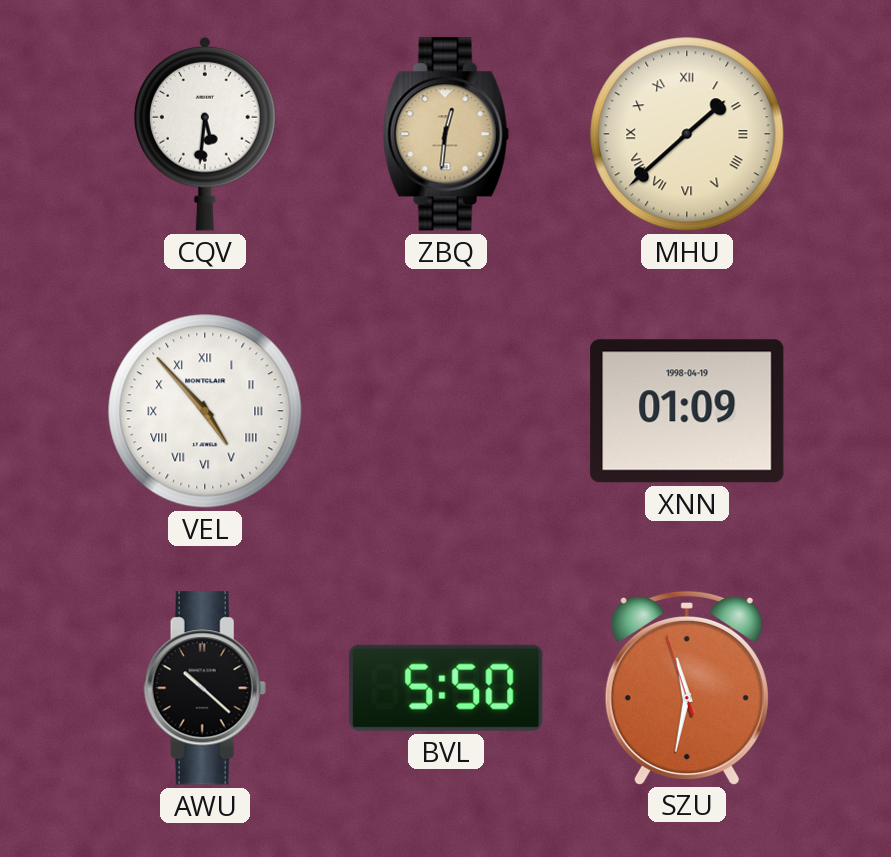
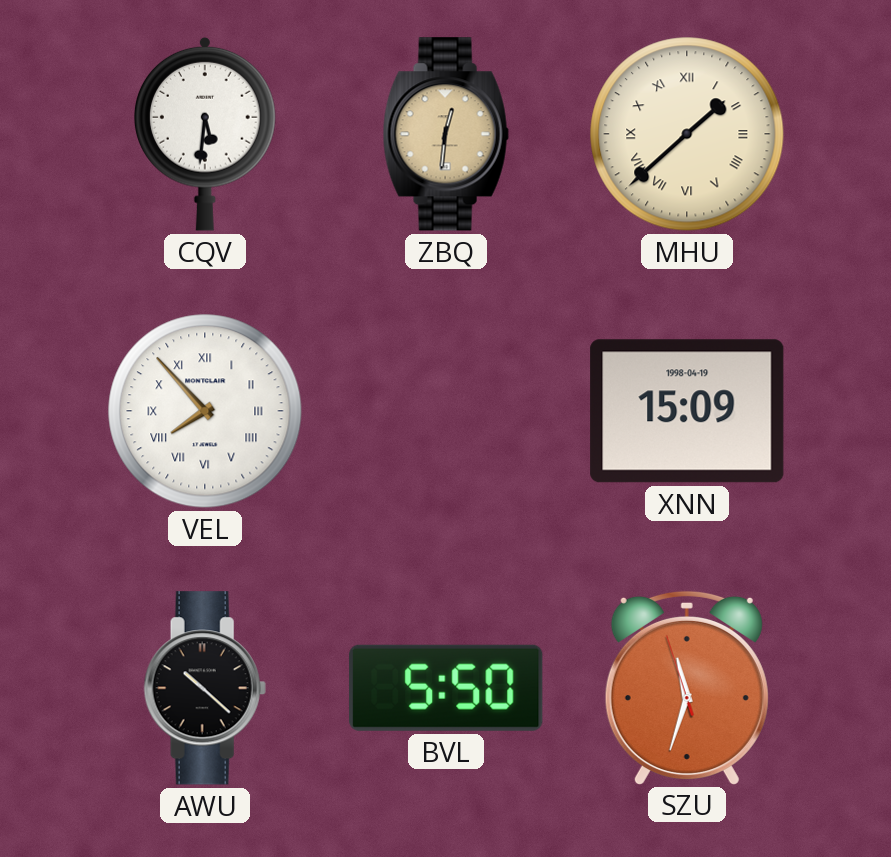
VEL: 4:53 -> 7:53 (205, 411)
XNN: 01:09 -> 15:09 (687, 411)
SZU: 11:31 -> 11:32 (687, 687)
